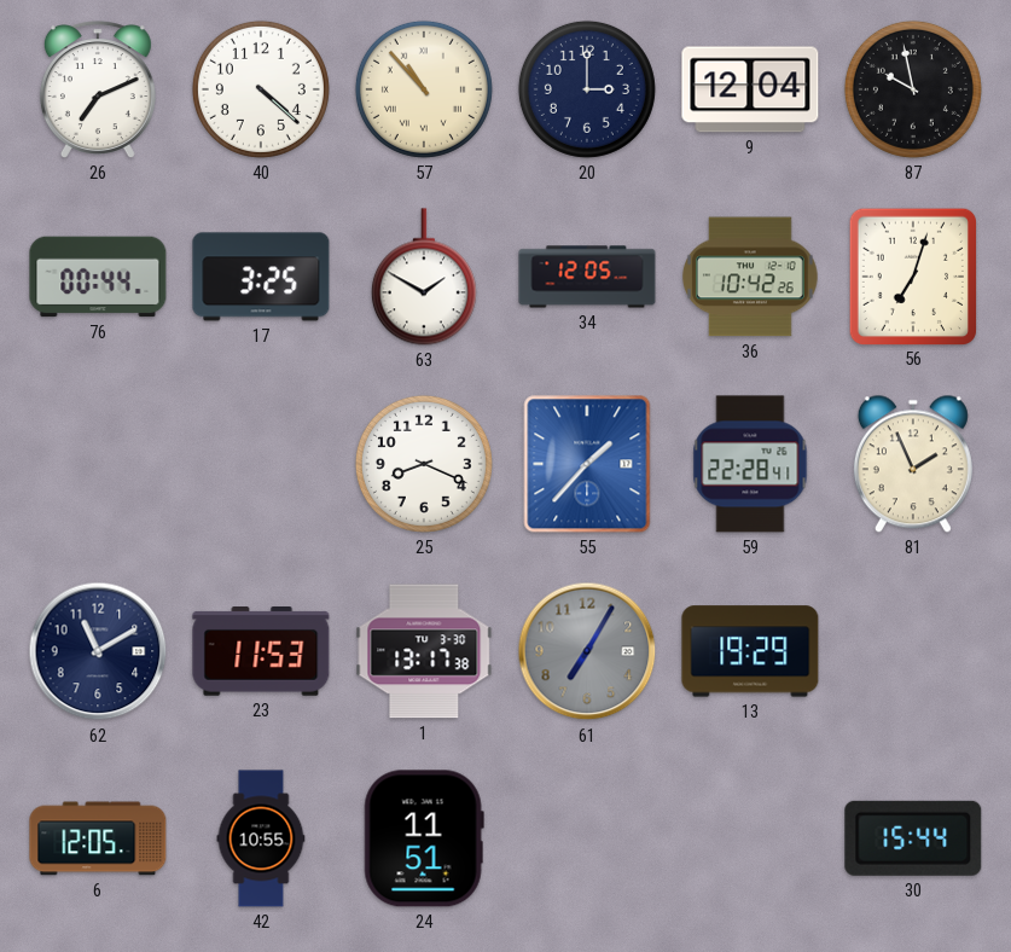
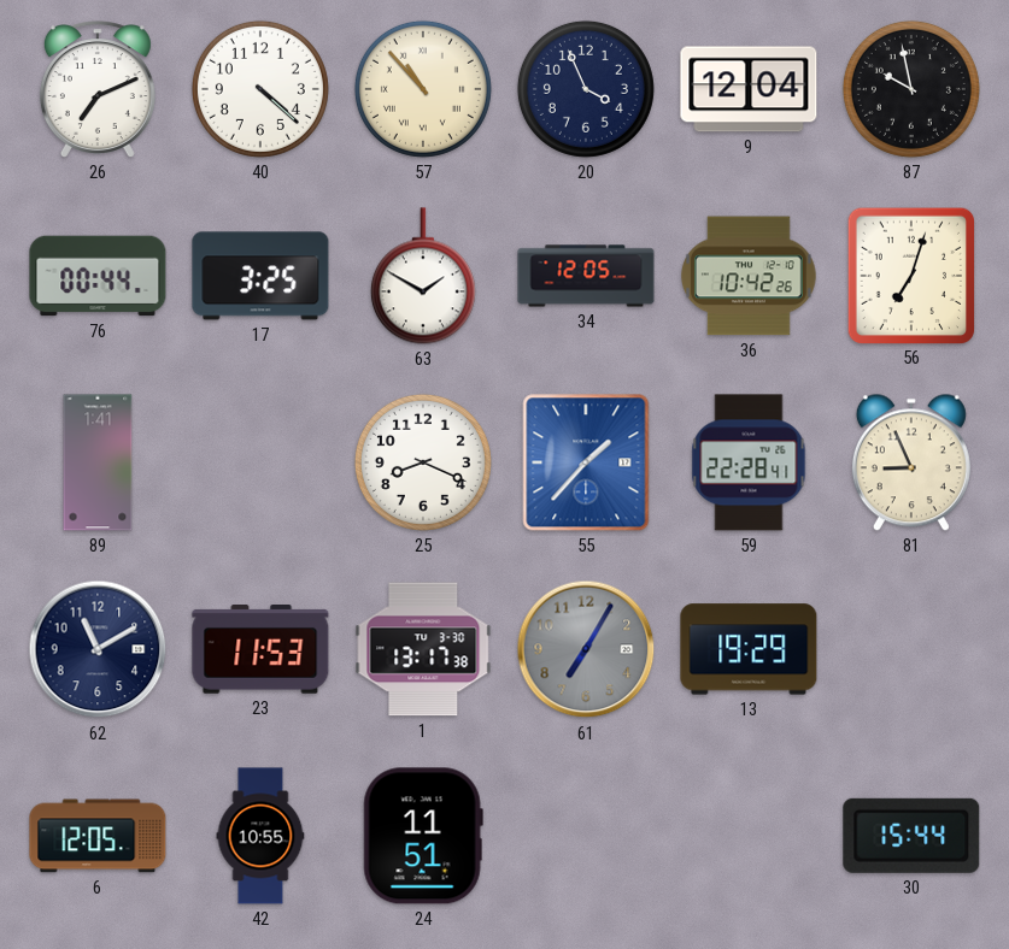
20: 3:00 -> 3:56 (586, 89)
89: none -> 1:41 (98, 462)
81: 1:56 -> 8:56 (911, 462)
